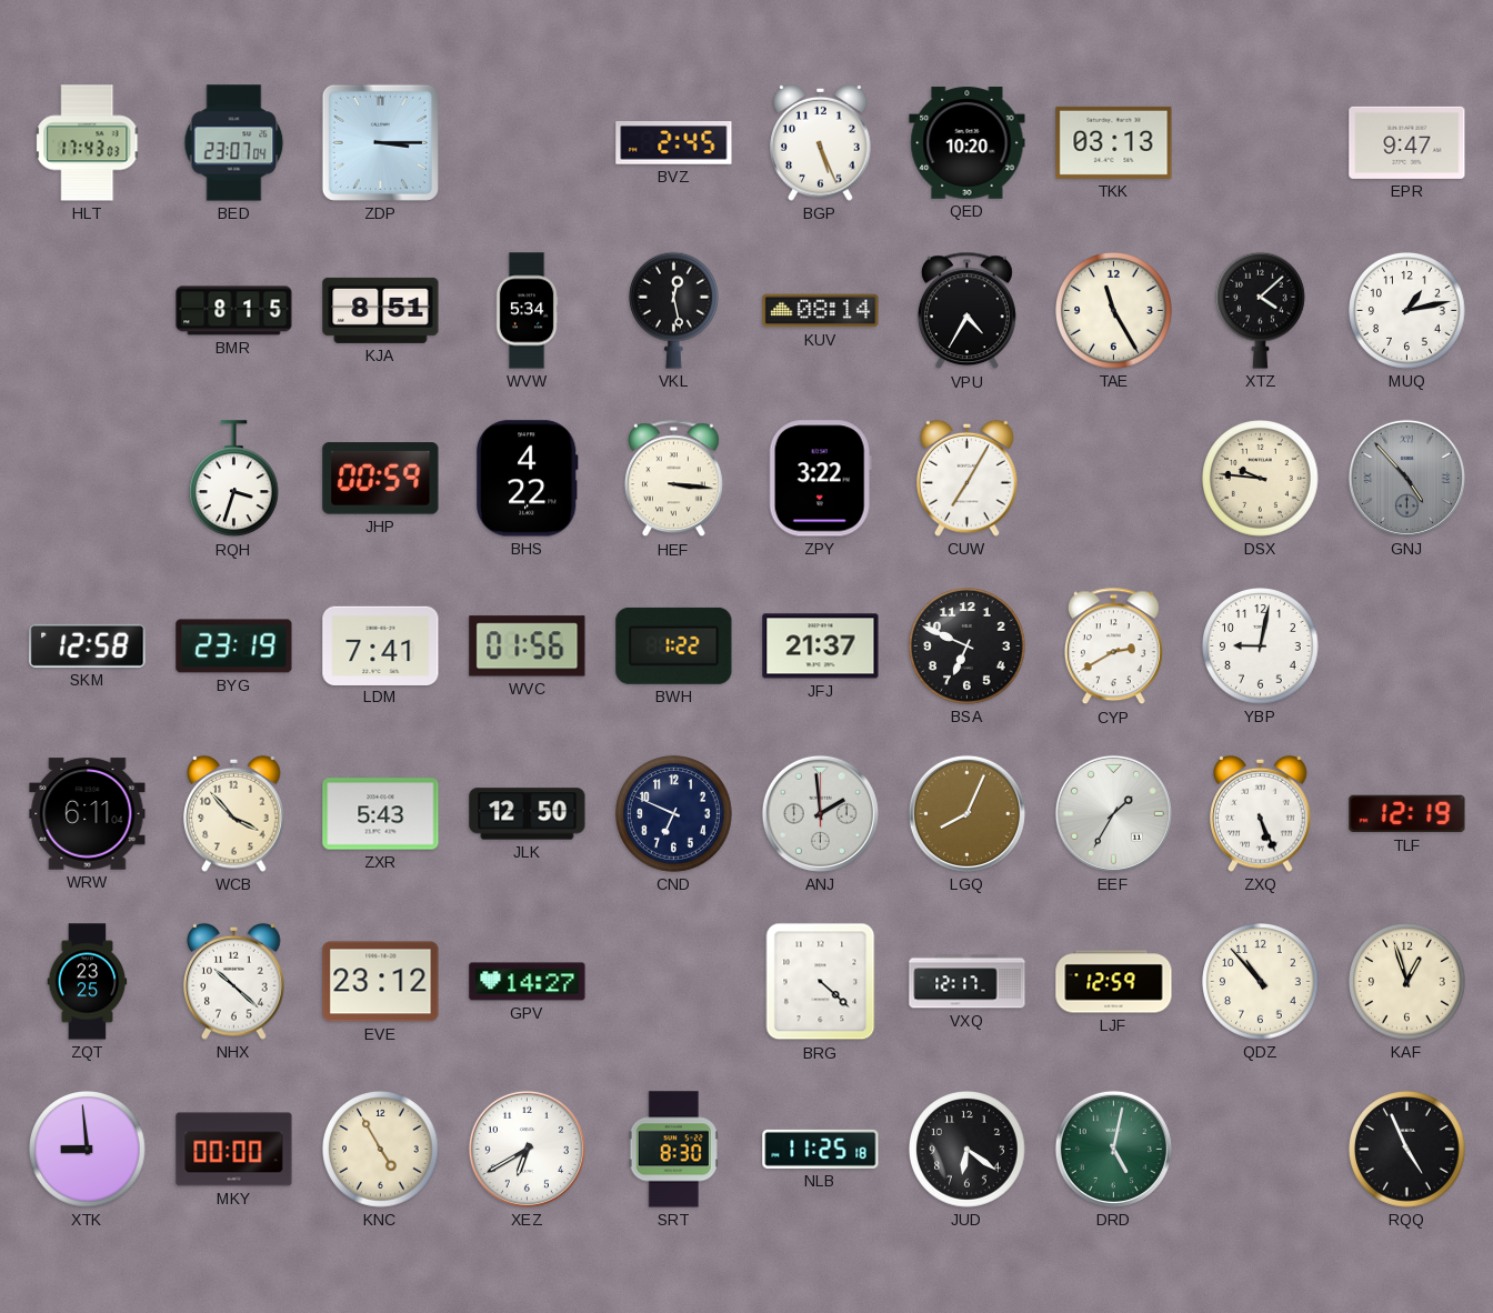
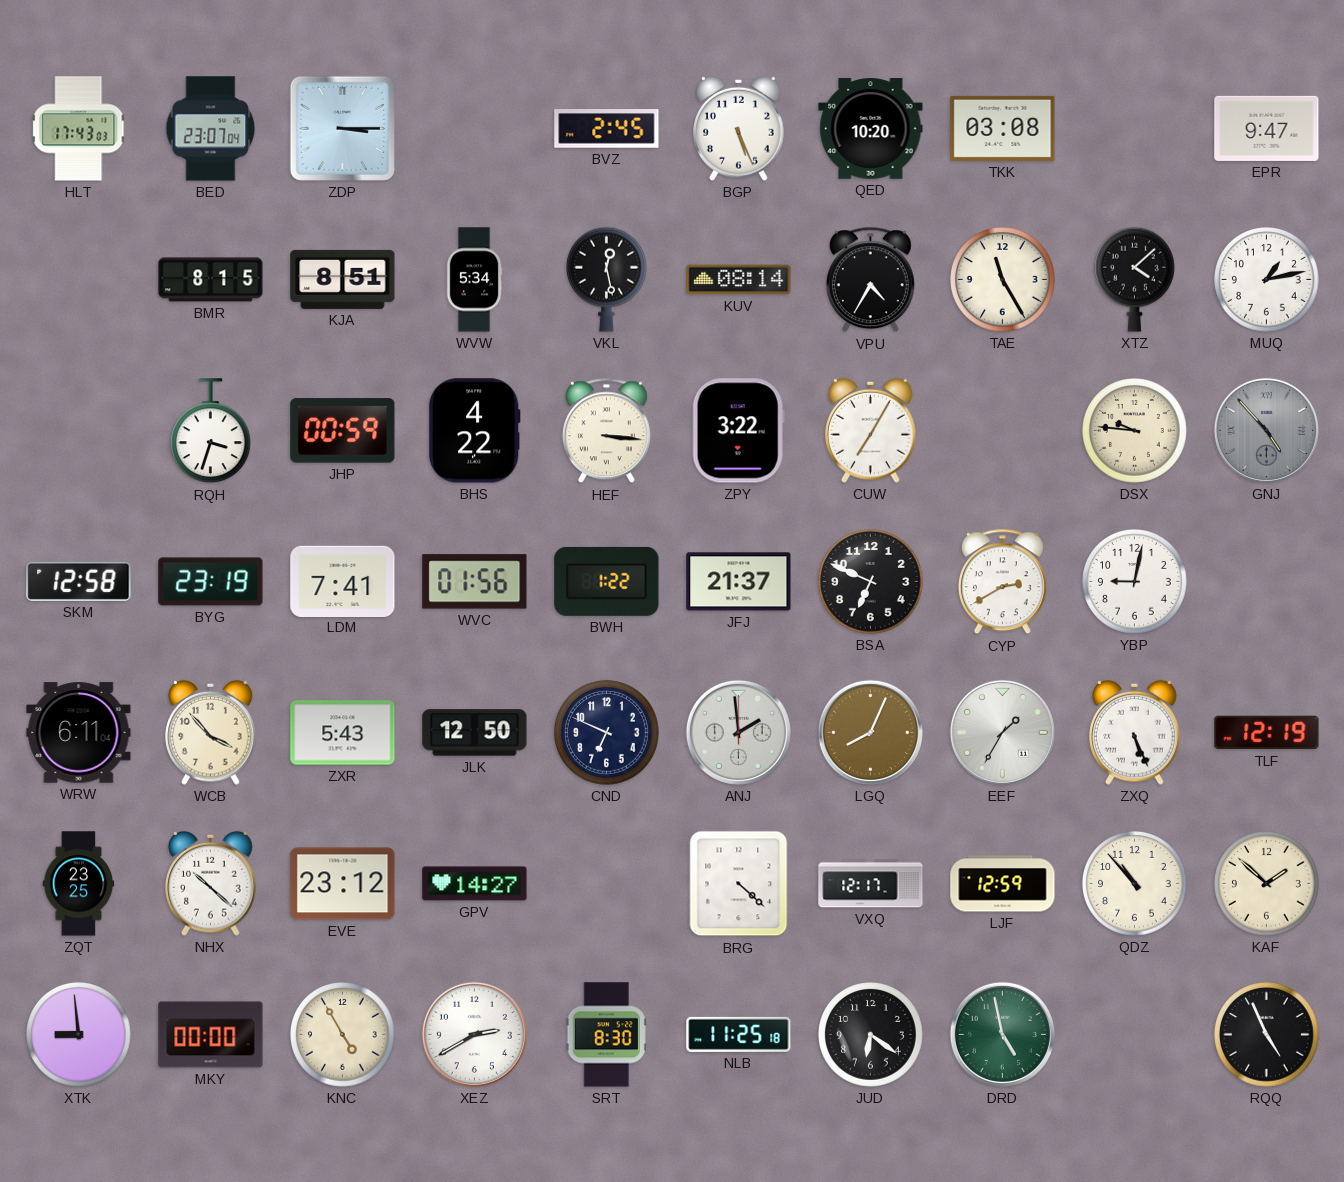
TKK: 03:13 -> 03:08 (1003, 128)
KAF: 12:57 -> 1:52 (1267, 884)
XEZ: 6:40 -> 2:40 (474, 1034)
DRD: 5:02 -> 4:58 (1002, 1034)
